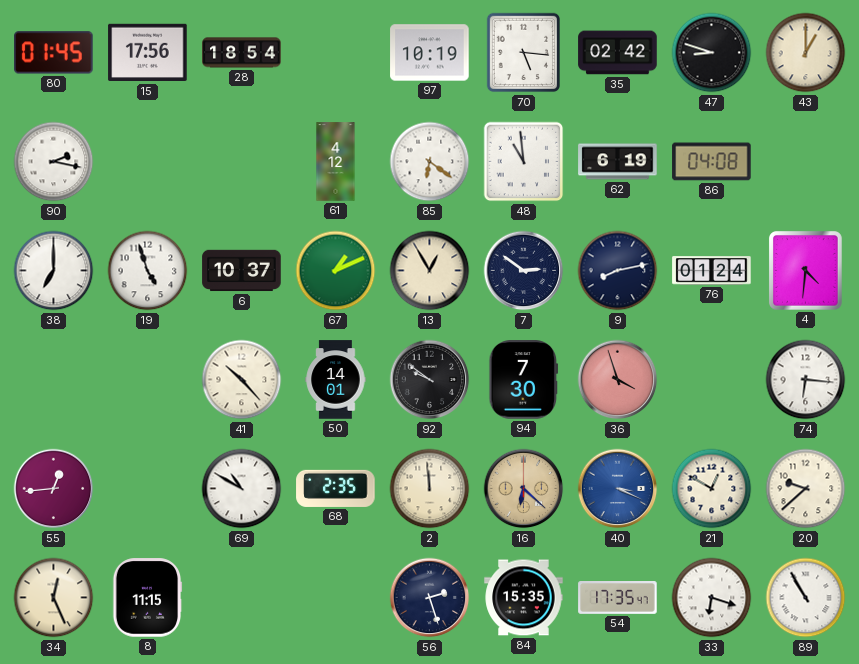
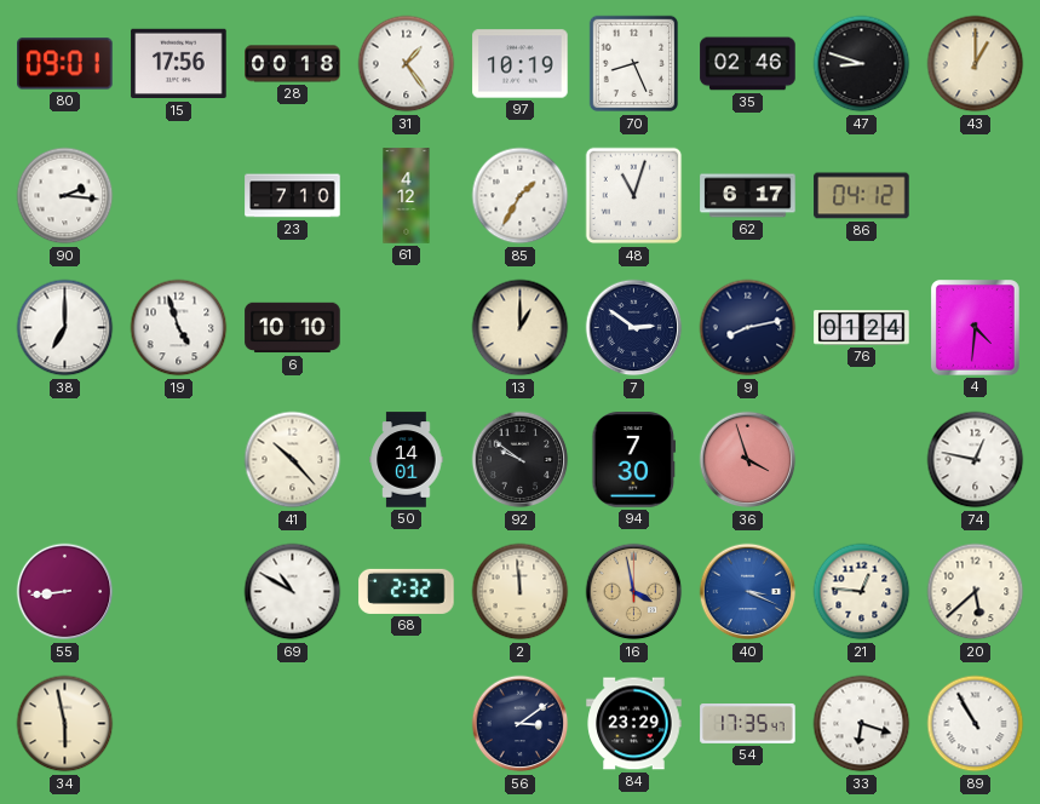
80: 01:45 -> 09:01 (65, 64)
28: 18:54 -> 00:18 (293, 64)
31: none -> 1:24 (407, 64)
70: 5:16 -> 8:26 (633, 64)
35: 02:42 -> 02:46 (748, 64)
90: 2:17 -> 2:16 (65, 196)
23: none -> 7:10 (293, 196)
85: 6:21 -> 1:35 (521, 196)
48: 10:59 -> 11:03 (634, 196)
62: 6:19 -> 6:17 (748, 196)
86: 04:08 -> 04:12 (862, 196)
6: 10:37 -> 10:10 (293, 328)
67: 1:11 -> none (336, 271)
13: 12:55 -> 1:00 (521, 328)
74: 6:16 -> 12:47 (976, 460)
55: 12:44 -> 8:44 (65, 592)
68: 2:35 -> 2:32 (407, 591)
16: 6:22 -> 3:58 (634, 592)
21: 12:50 -> 12:46 (862, 592)
20: 9:38 -> 5:38 (976, 592)
34: 12:26 -> 5:58 (65, 724)
8: 11:15 -> none (147, 598)
56: 2:27 -> 3:09 (521, 724)
84: 15:35 -> 23:29 (634, 724)
